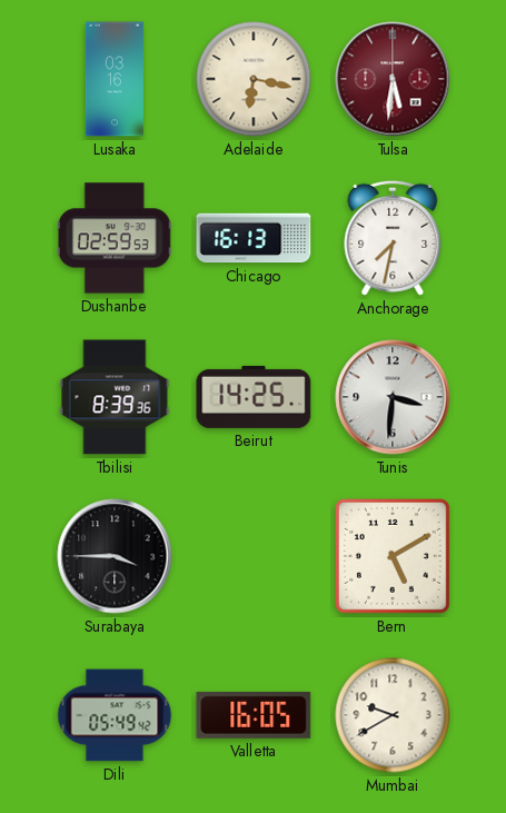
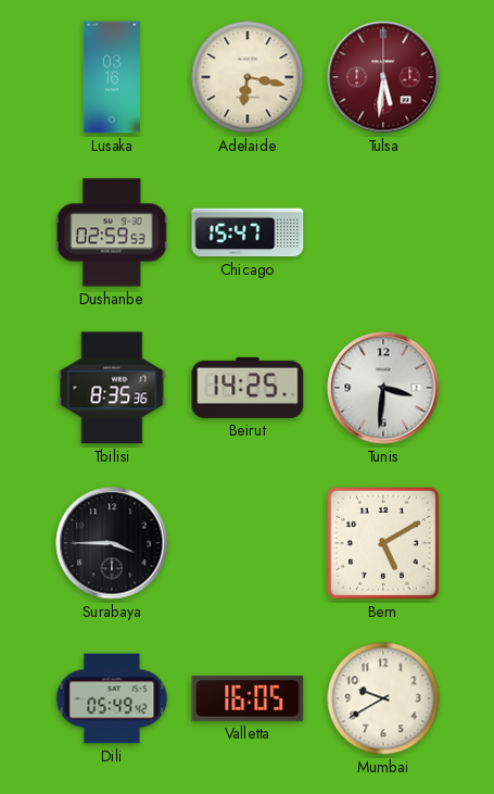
Chicago: 16:13 -> 15:47 (248, 232)
Anchorage: 7:32 -> none (393, 238)
Tbilisi: 8:39 -> 8:35 (112, 388)
